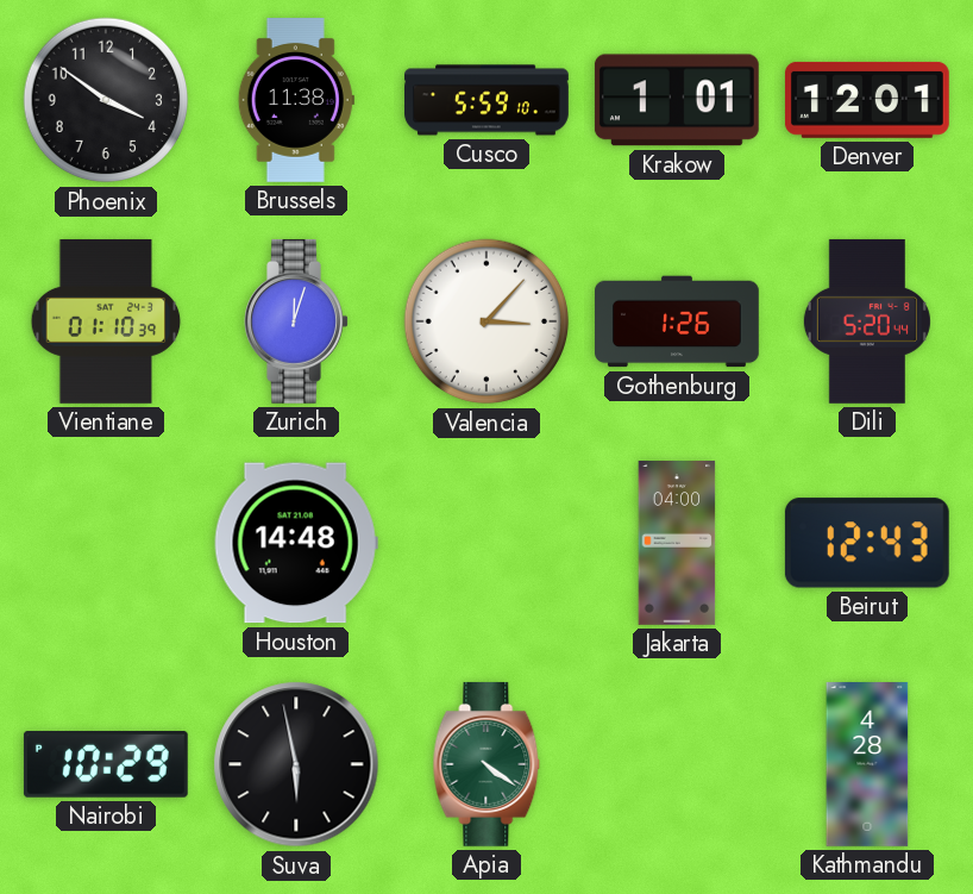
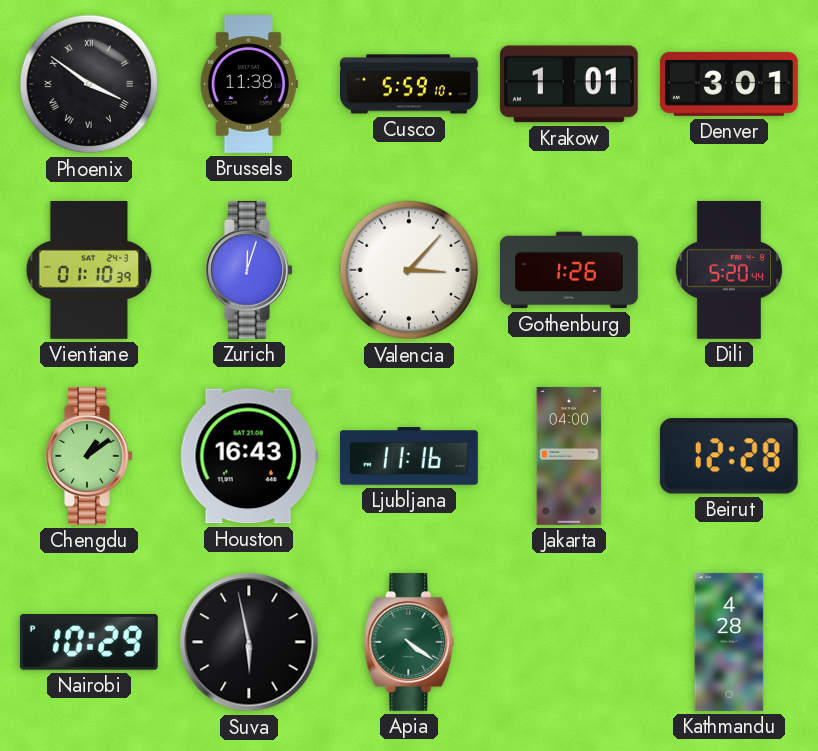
Phoenix numerals: Arabic -> Roman (89, 84)
Denver: 12:01 -> 3:01 (729, 84)
Chengdu: none -> 1:09 (89, 456)
Houston: 14:48 -> 16:43 (249, 456)
Ljubljana: none -> 11:16 (410, 456)
Beirut: 12:43 -> 12:28 (729, 456)
